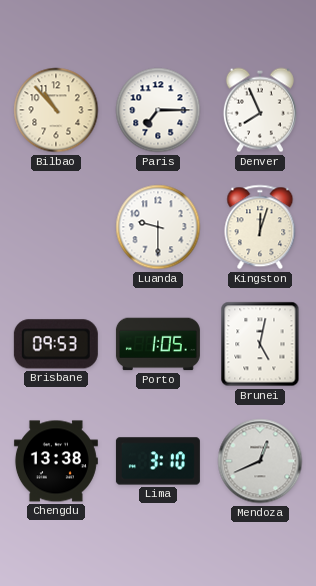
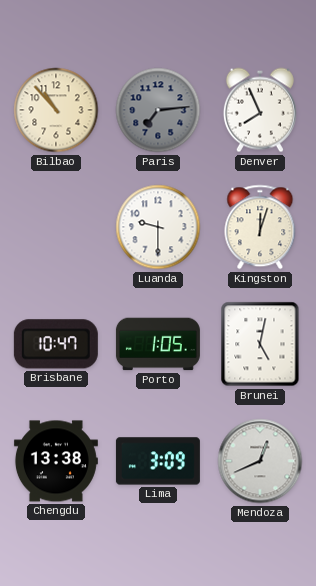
Paris: 7:15 -> 7:14 (158, 110)
Paris dial: white -> grey (158, 110)
Brisbane: 09:53 -> 10:47 (56, 344)
Lima: 3:10 -> 3:09 (158, 461)
